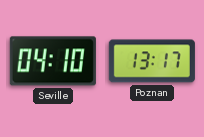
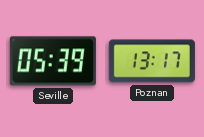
Seville: 04:10 -> 05:39 (53, 61)
